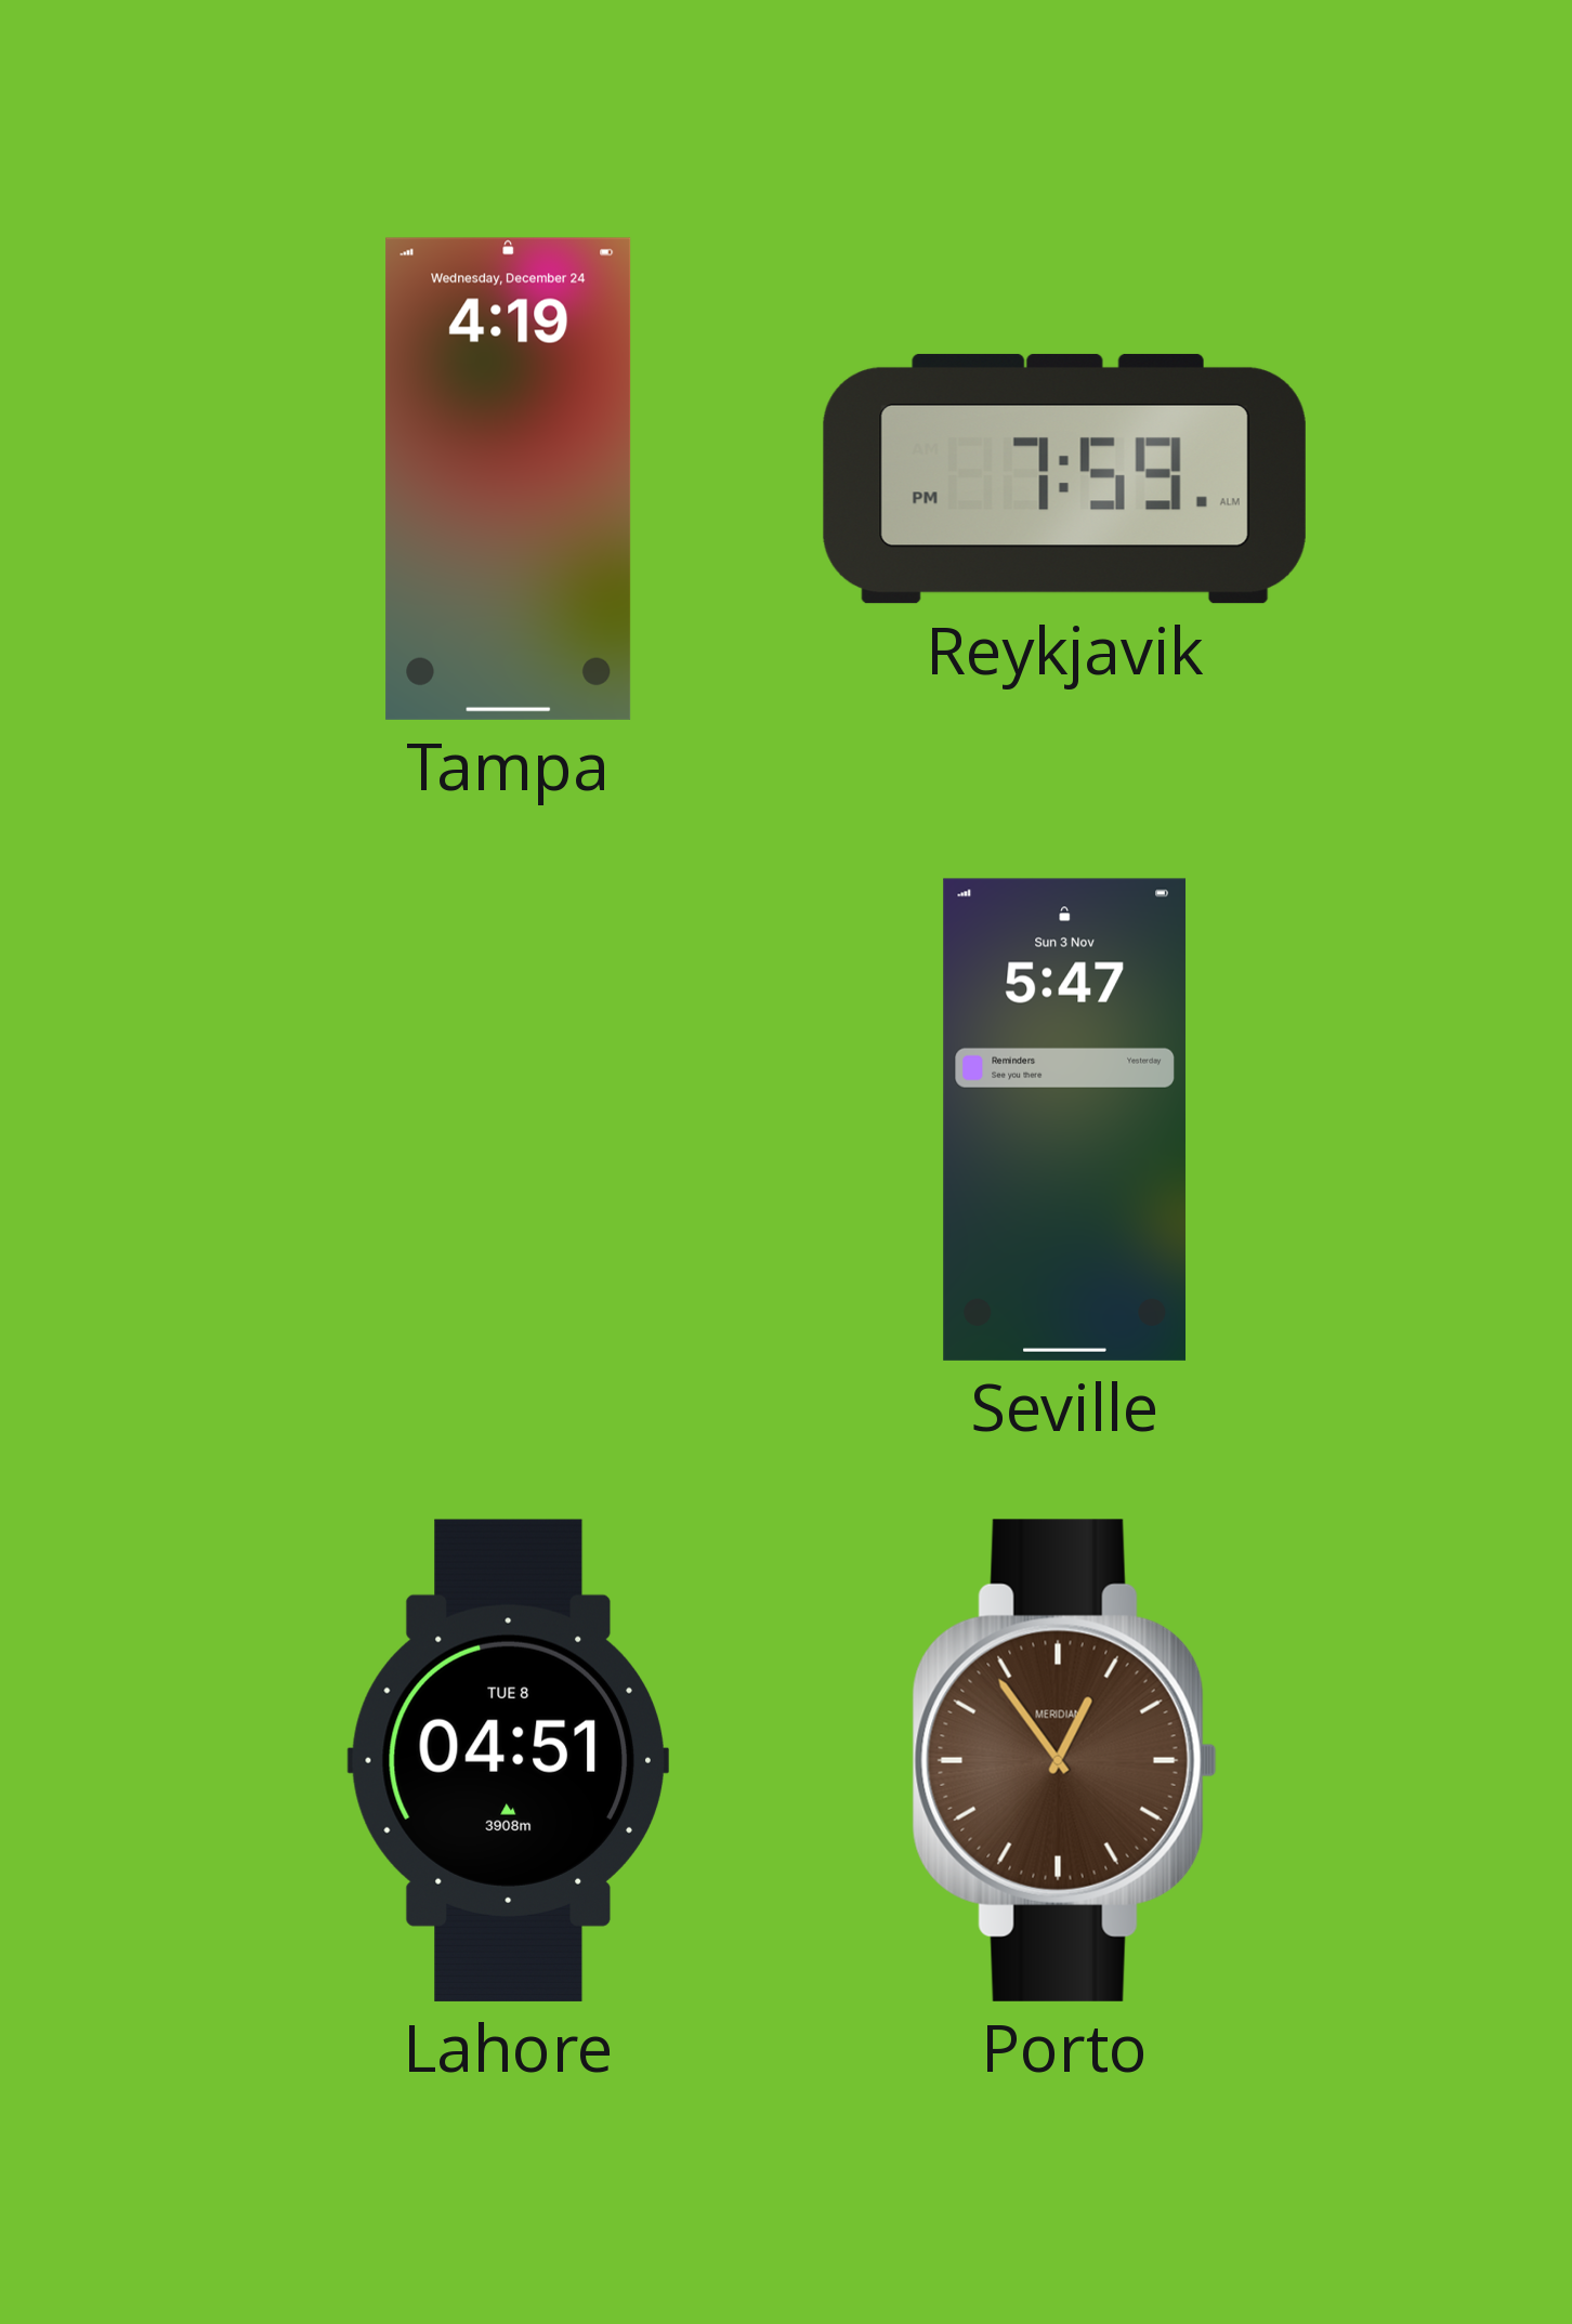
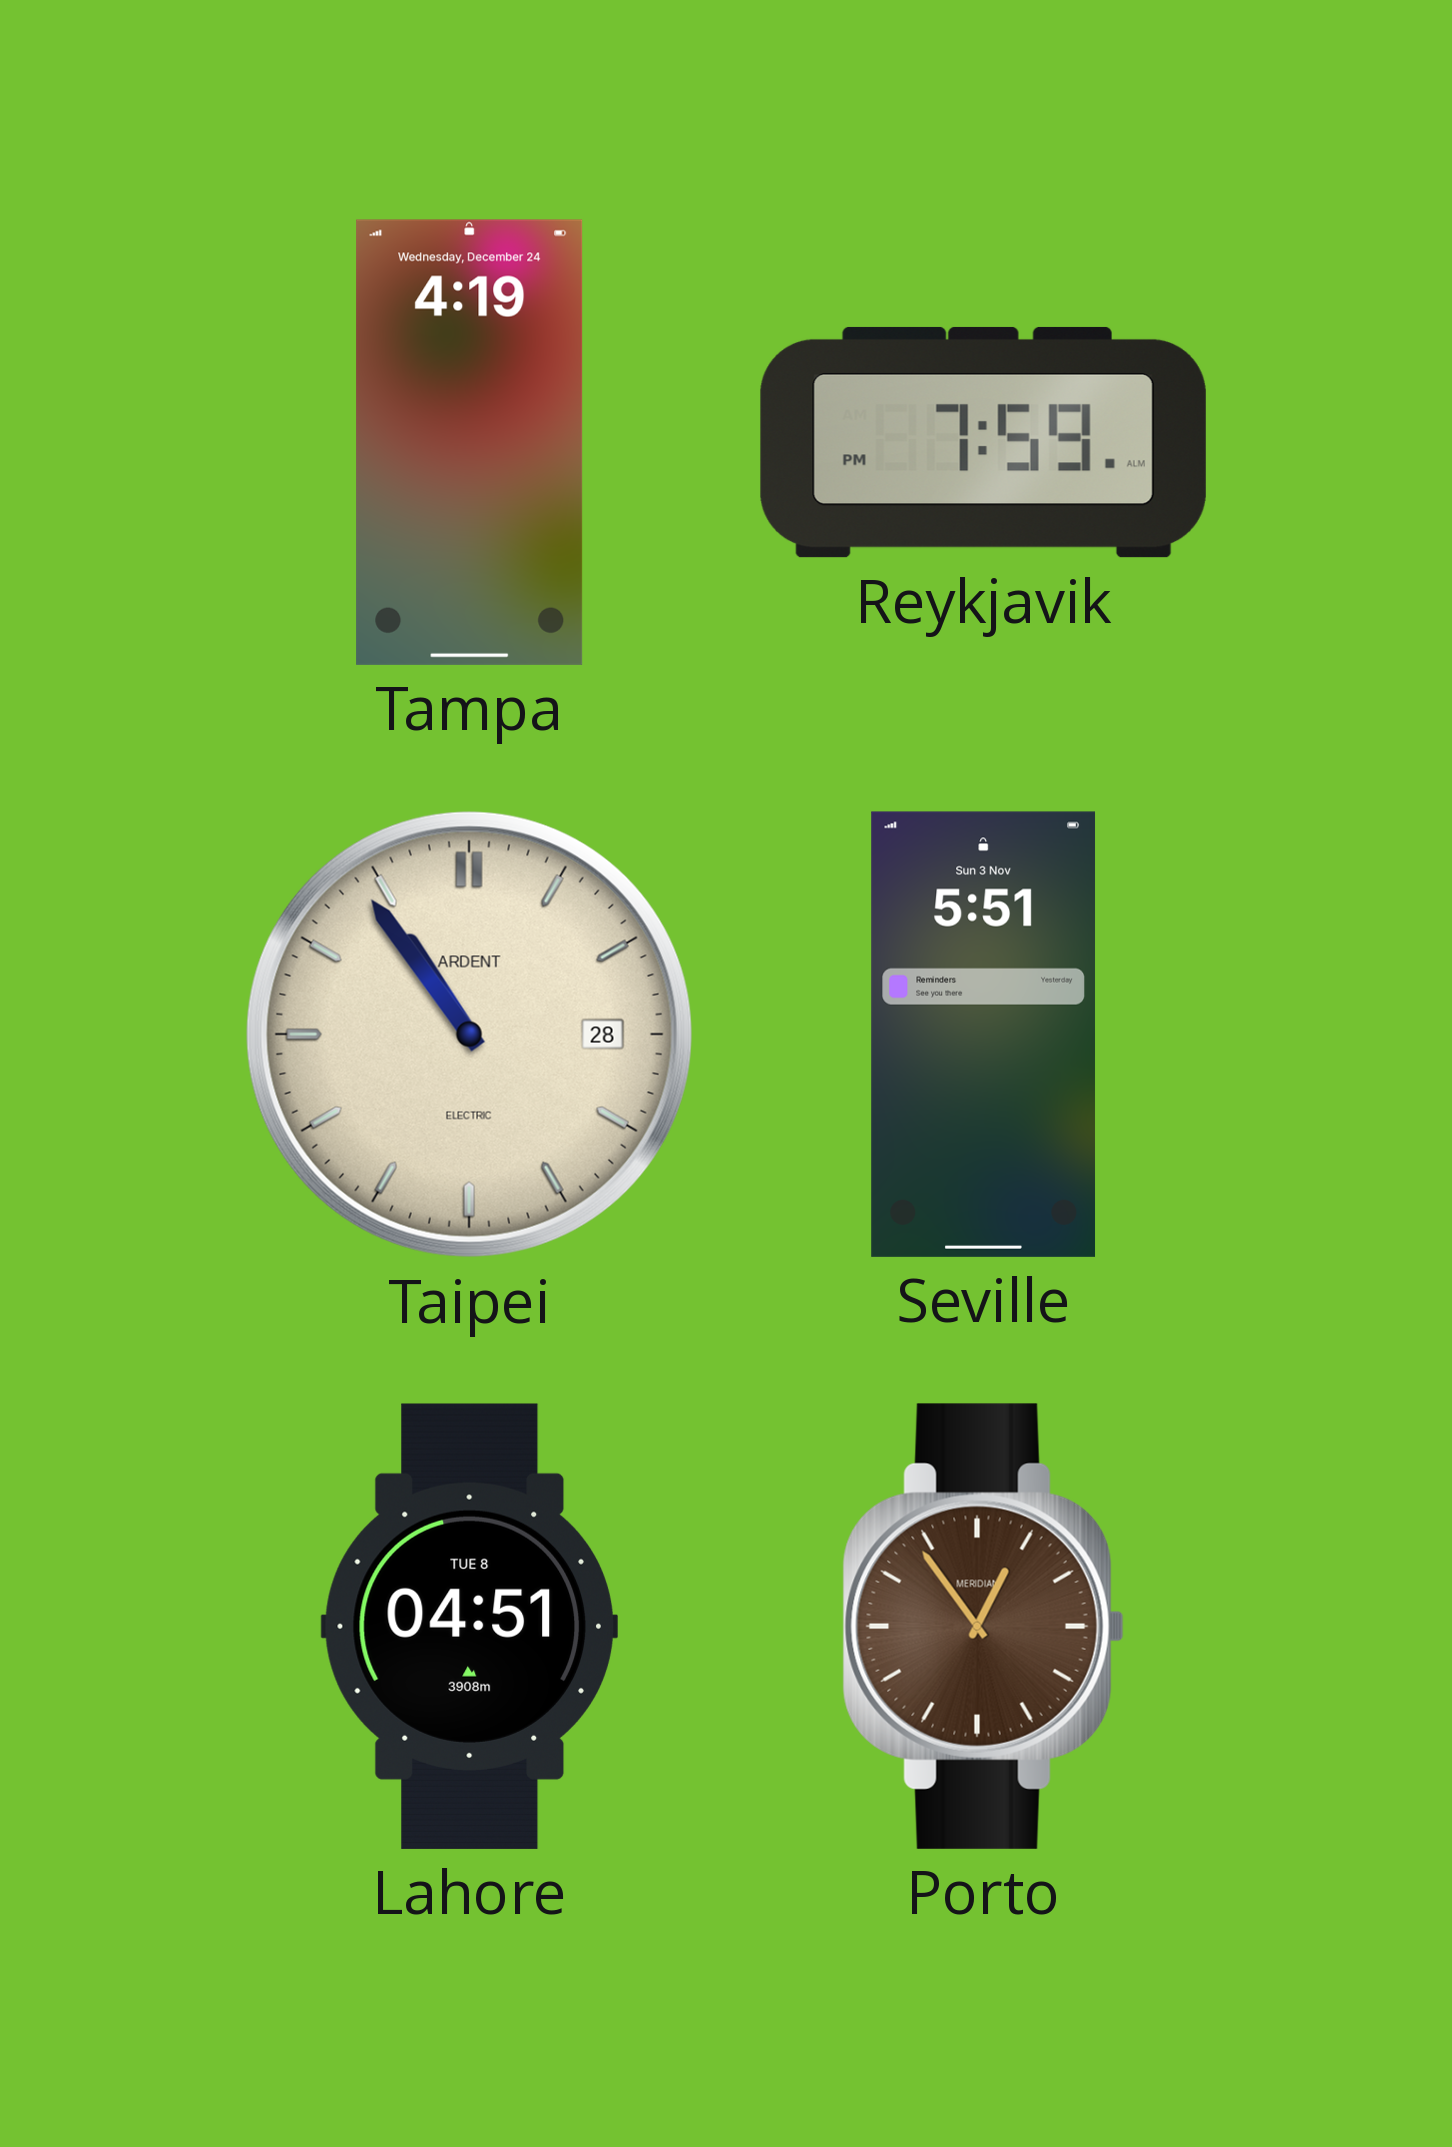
Taipei: none -> 10:54 (469, 1034)
Seville: 5:47 -> 5:51 (984, 1034)
